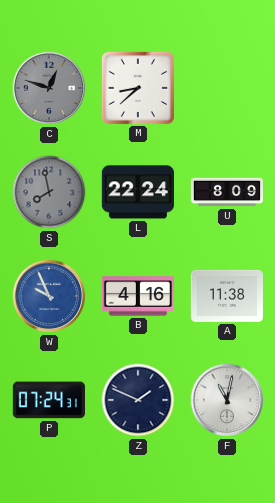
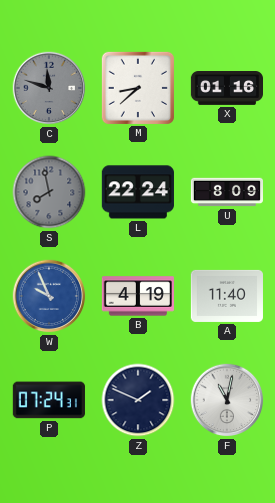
C: 12:48 -> 11:48 (49, 88)
X: none -> 01:16 (226, 88)
B: 4:16 -> 4:19 (137, 296)
A: 11:38 -> 11:40 (227, 296)
